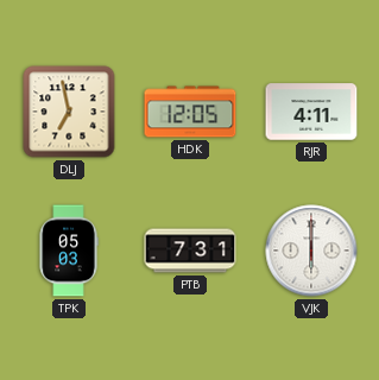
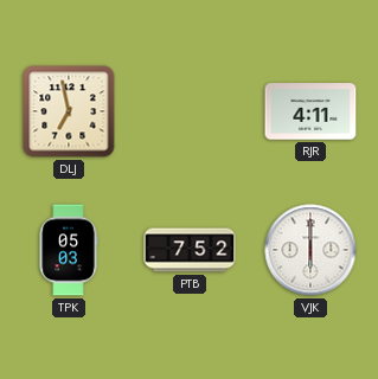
HDK: 12:05 -> none (190, 112)
PTB: 7:31 -> 7:52 (190, 250)
